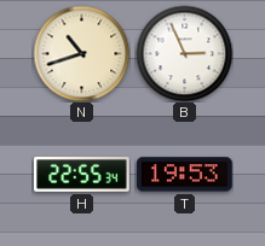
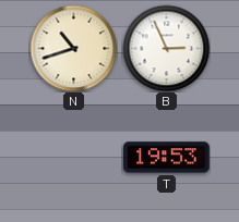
H: 22:55 -> none (82, 175)
